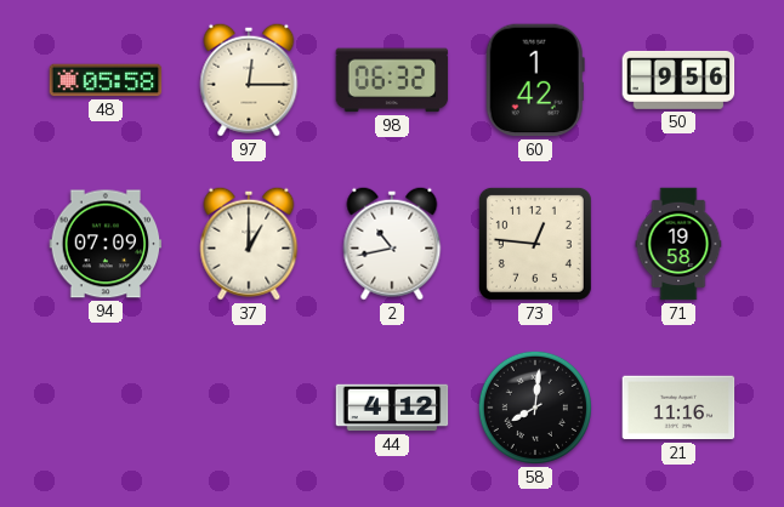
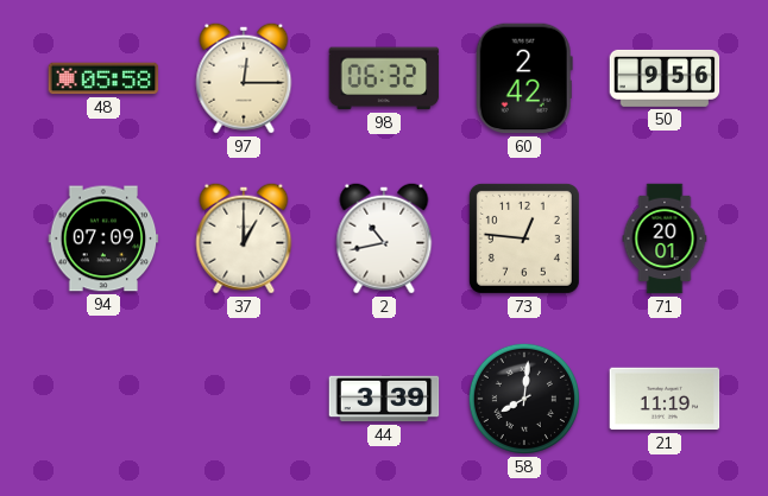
60: 1:42 -> 2:42 (524, 78)
71: 19:58 -> 20:01 (665, 239)
44: 4:12 -> 3:39 (384, 399)
21: 11:16 -> 11:19 (665, 399)
